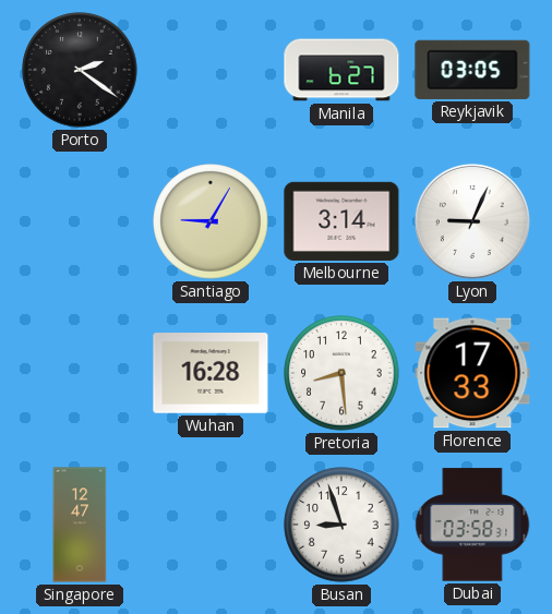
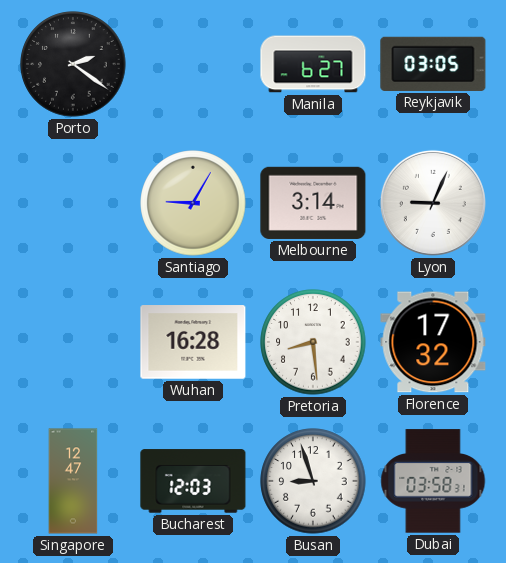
Florence: 17:33 -> 17:32 (433, 342)
Bucharest: none -> 12:03 (193, 481)
